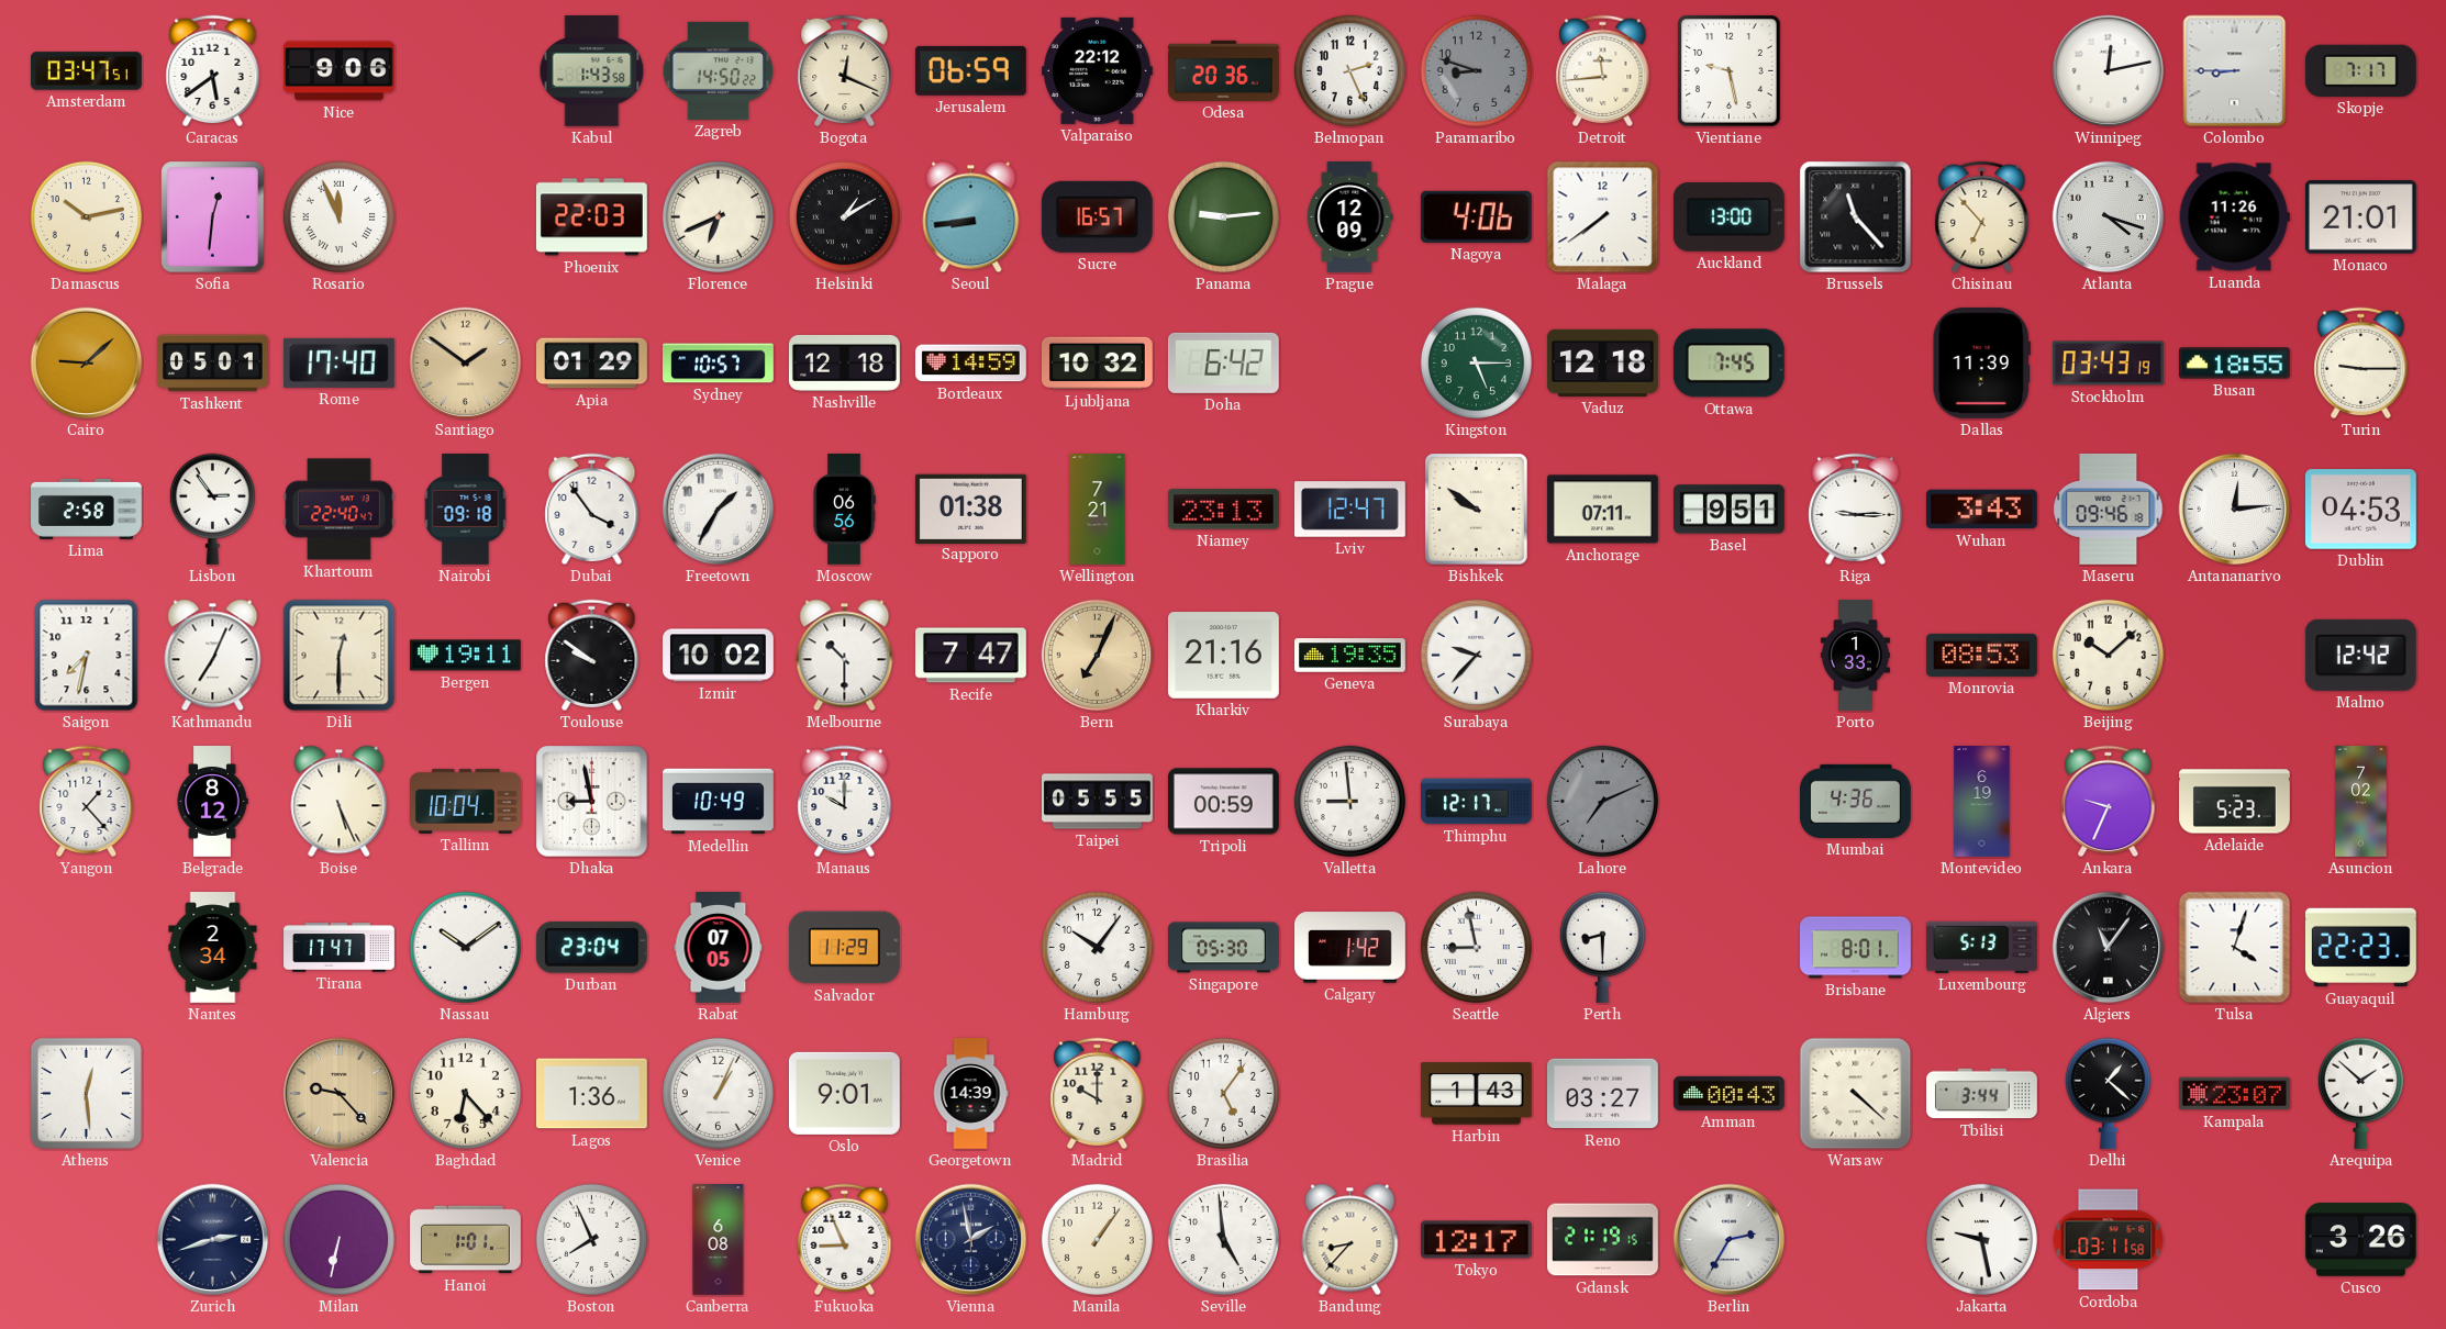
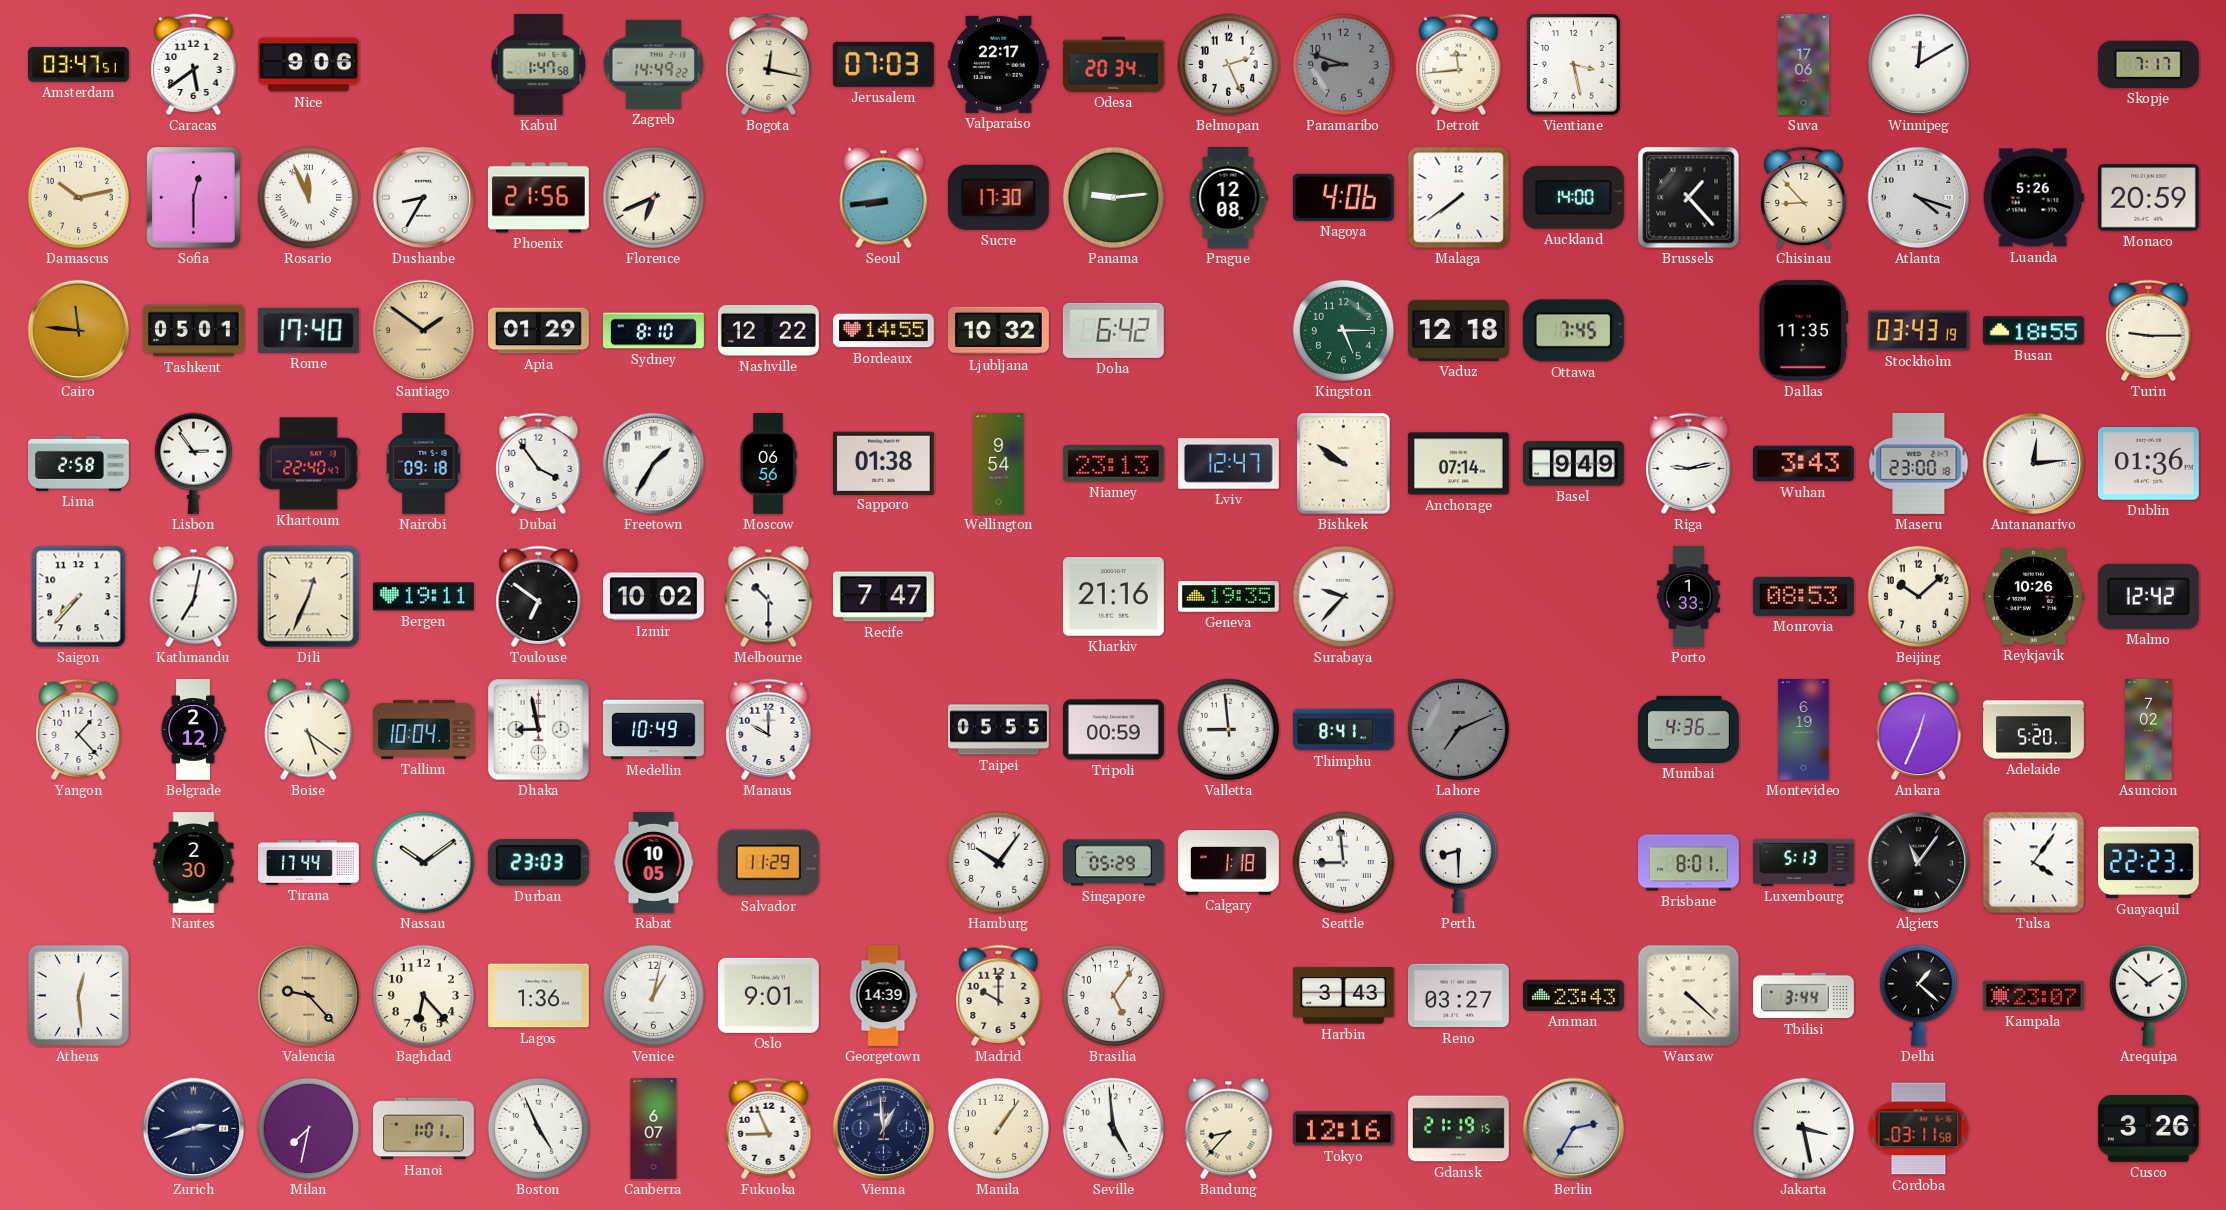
Kabul: 1:43 -> 1:47 (539, 64)
Zagreb: 14:50 -> 14:49 (653, 64)
Bogota: 12:19 -> 12:17 (769, 65)
Jerusalem: 06:59 -> 07:03 (883, 64)
Valparaiso: 22:12 -> 22:17 (998, 64)
Odesa: 20:36 -> 20:34 (1113, 64)
Vientiane: 9:28 -> 3:28 (1574, 65)
Suva: none -> 17:06 (1804, 65)
Winnipeg: 12:13 -> 12:10 (1919, 65)
Colombo: 8:45 -> none (2235, 71)
Sofia: 12:31 -> 12:30 (194, 198)
Dushanbe: none -> 8:35 (424, 198)
Phoenix: 22:03 -> 21:56 (538, 198)
Helsinki: 1:10 -> none (844, 216)
Sucre: 16:57 -> 17:30 (998, 197)
Prague: 12:09 -> 12:08 (1229, 198)
Auckland: 13:00 -> 14:00 (1573, 197)
Brussels: 11:23 -> 1:23 (1689, 198)
Chisinau: 6:53 -> 8:53 (1804, 198)
Luanda: 11:26 -> 5:26 (2033, 198)
Monaco: 21:01 -> 20:59 (2148, 198)
Cairo: 9:08 -> 11:46 (79, 331)
Sydney: 10:57 -> 8:10 (654, 331)
Nashville: 12:18 -> 12:22 (768, 330)
Bordeaux: 14:59 -> 14:55 (883, 331)
Dallas: 11:39 -> 11:35 (1803, 330)
Wellington: 7:21 -> 9:54 (999, 464)
Anchorage: 07:11 -> 07:14 (1458, 464)
Basel: 9:51 -> 9:49 (1574, 464)
Riga: 9:15 -> 9:13 (1689, 464)
Maseru: 09:46 -> 23:00 (1919, 463)
Dublin: 04:53 -> 01:36 (2148, 464)
Saigon: 7:32 -> 7:37 (79, 597)
Kathmandu: 7:04 -> 7:02 (194, 597)
Dili: 12:30 -> 12:34 (309, 597)
Toulouse: 9:51 -> 6:51 (539, 597)
Bern: 7:04 -> none (1098, 656)
Reykjavik: none -> 10:26 (2033, 597)
Belgrade: 8:12 -> 2:12 (193, 730)
Boise: 5:26 -> 5:21 (309, 730)
Thimphu: 12:17 -> 8:41 (1344, 730)
Ankara: 9:34 -> 12:34 (1919, 730)
Adelaide: 5:23 -> 5:20 (2034, 730)
Nantes: 2:34 -> 2:30 (194, 863)
Tirana: 17:47 -> 17:44 (309, 863)
Durban: 23:04 -> 23:03 (538, 863)
Rabat: 07:05 -> 10:05 (654, 863)
Singapore: 05:30 -> 05:29 (1114, 863)
Calgary: 1:42 -> 1:18 (1229, 863)
Seattle: 8:58 -> 8:59 (1343, 862)
Tulsa: 4:03 -> 4:06 (2034, 863)
Venice: 1:04 -> 1:02 (653, 995)
Harbin: 1:43 -> 3:43 (1343, 996)
Amman: 00:43 -> 23:43 (1574, 995)
Milan: 6:32 -> 7:32 (308, 1128)
Boston: 7:56 -> 4:56 (538, 1128)
Canberra: 6:08 -> 6:07 (654, 1129)
Vienna: 1:58 -> 12:59 (884, 1129)
Tokyo: 12:17 -> 12:16 (1343, 1129)
Jakarta: 9:28 -> 3:28 (1803, 1128)
